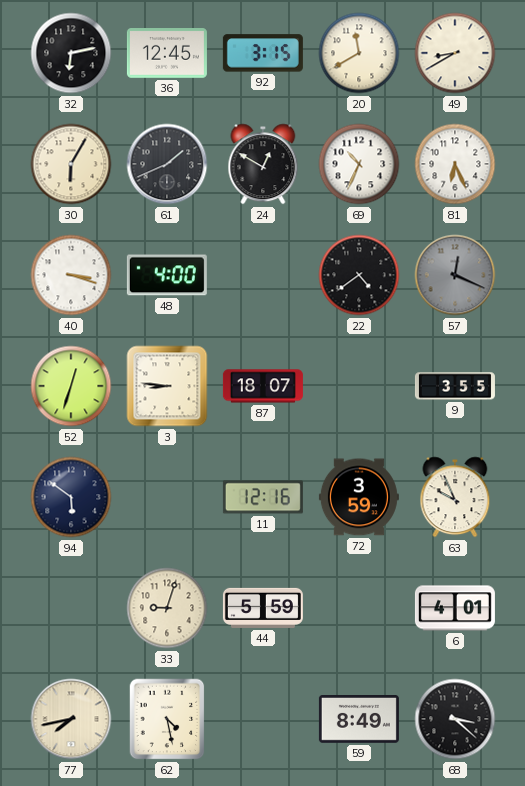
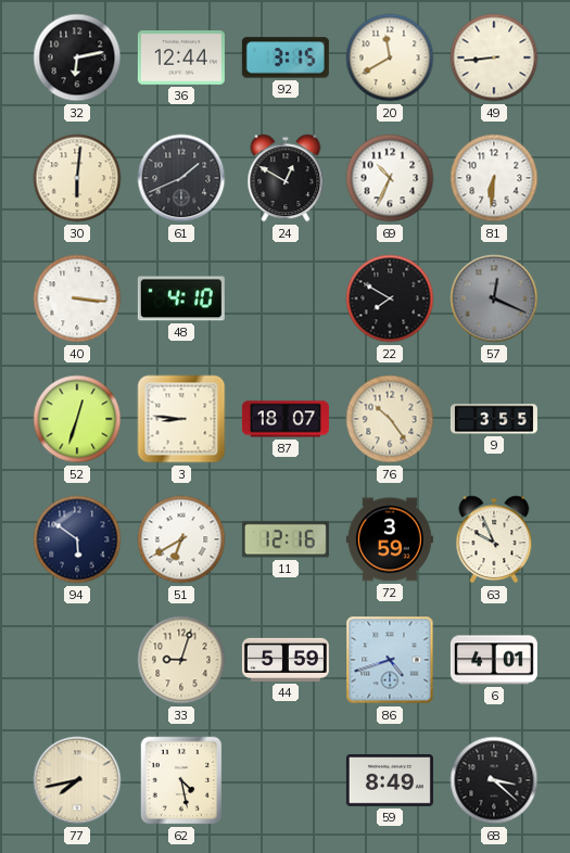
36: 12:45 -> 12:44 (181, 59)
49: 8:40 -> 8:44 (494, 58)
30: 6:05 -> 6:01 (77, 178)
81: 6:26 -> 6:31 (494, 178)
40: 3:18 -> 3:16 (77, 298)
48: 4:00 -> 4:10 (181, 298)
22: 4:39 -> 7:50 (390, 298)
76: none -> 10:24 (390, 419)
51: none -> 6:40 (181, 539)
86: none -> 4:42 (390, 660)
